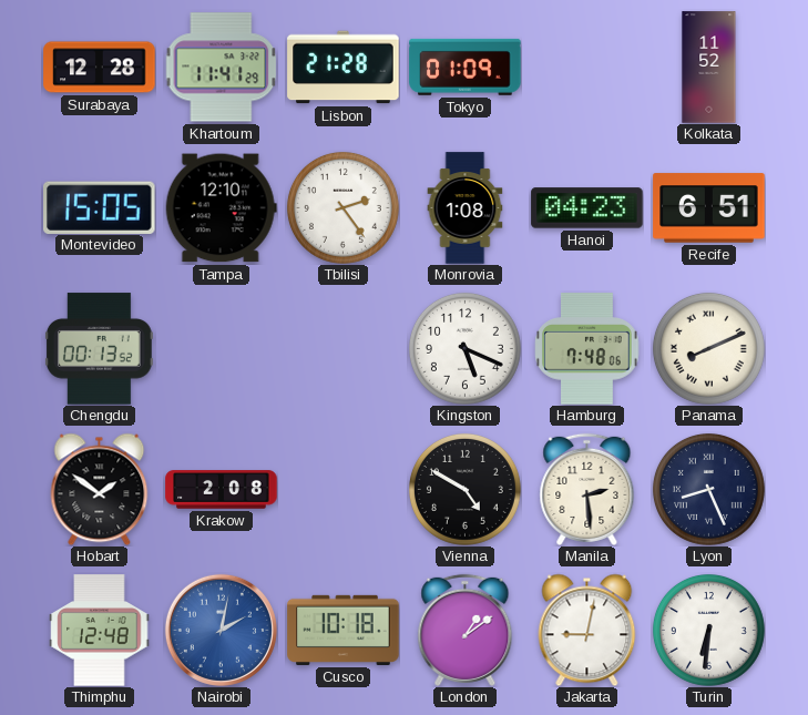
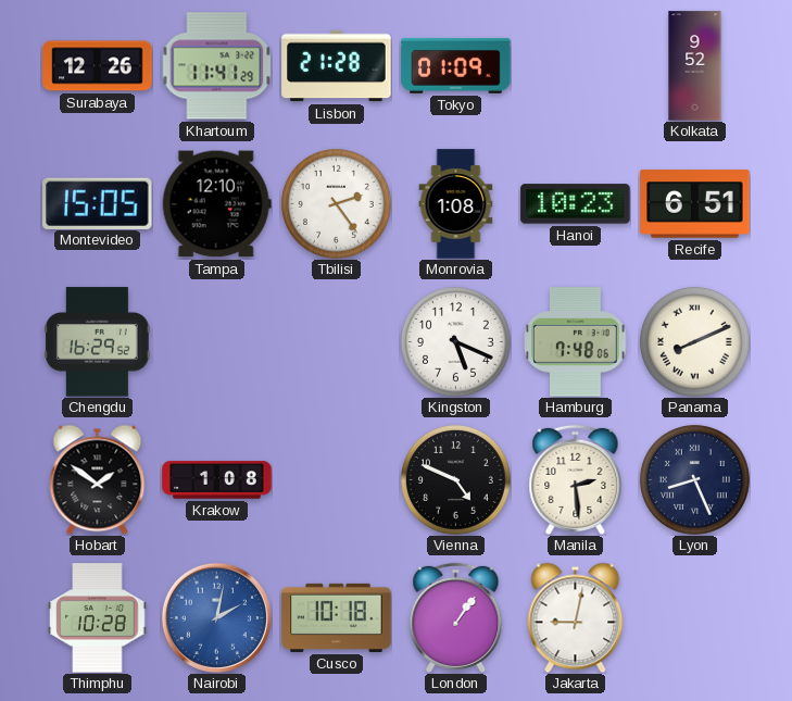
Surabaya: 12:28 -> 12:26 (98, 66)
Kolkata: 11:52 -> 9:52 (695, 66)
Hanoi: 04:23 -> 10:23 (576, 204)
Chengdu: 00:13 -> 16:29 (98, 342)
Krakow: 2:08 -> 1:08 (217, 480)
Vienna: 4:50 -> 4:49 (455, 479)
Thimphu: 12:48 -> 10:28 (98, 618)
London: 1:09 -> 1:06 (456, 617)
Turin: 6:31 -> none (708, 630)
